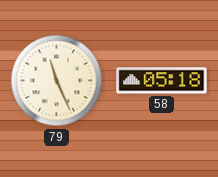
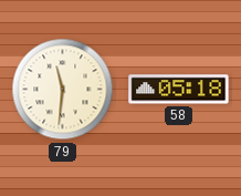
79: 11:26 -> 11:31 (63, 90)
